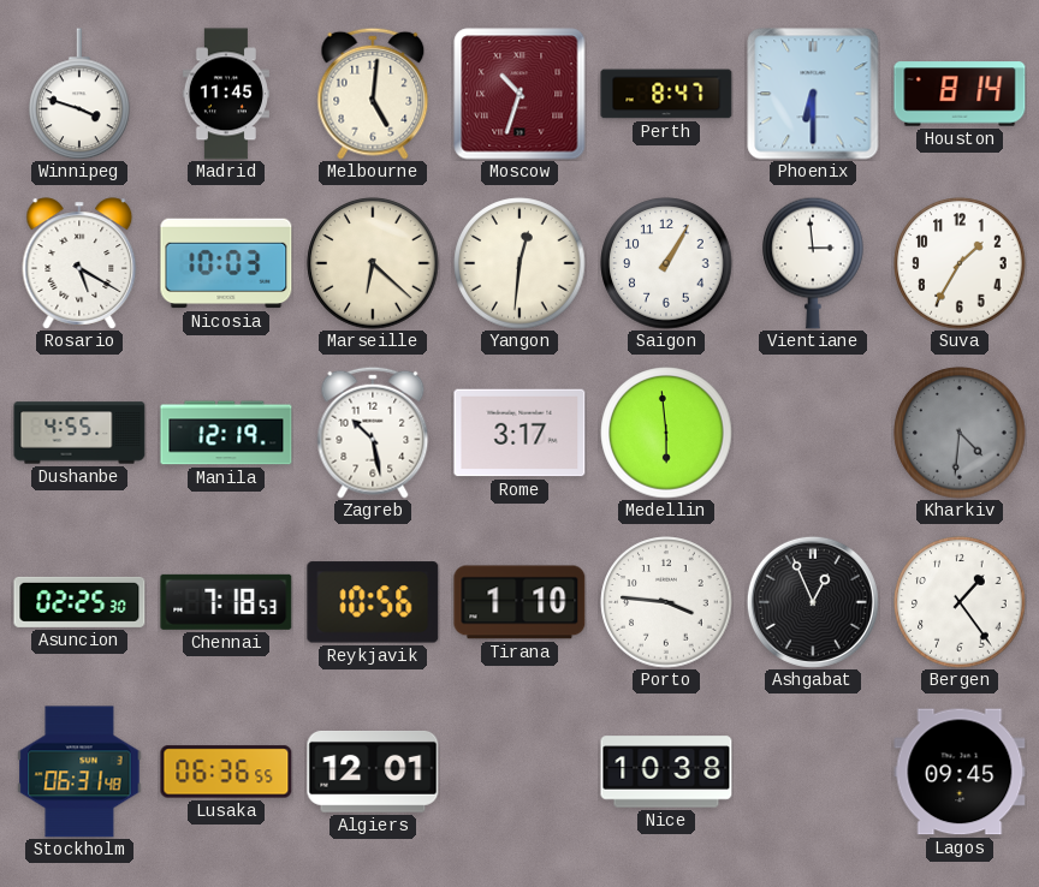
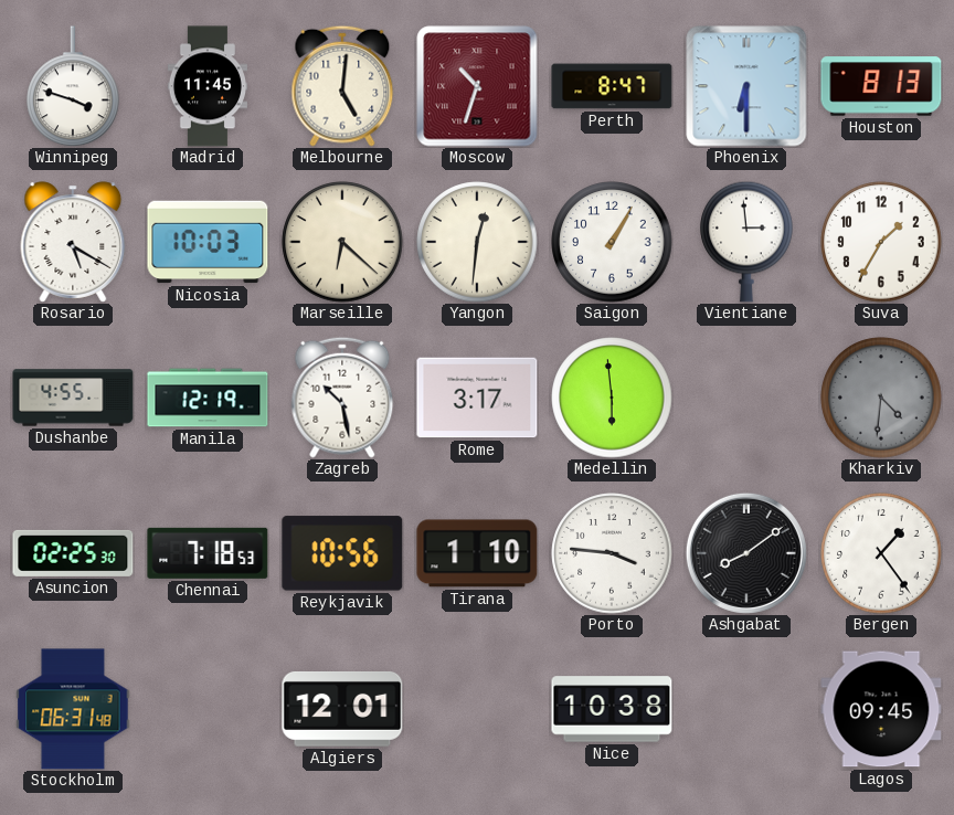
Houston: 8:14 -> 8:13 (881, 86)
Ashgabat: 12:56 -> 8:09 (746, 553)
Lusaka: 06:36 -> none (226, 772)
